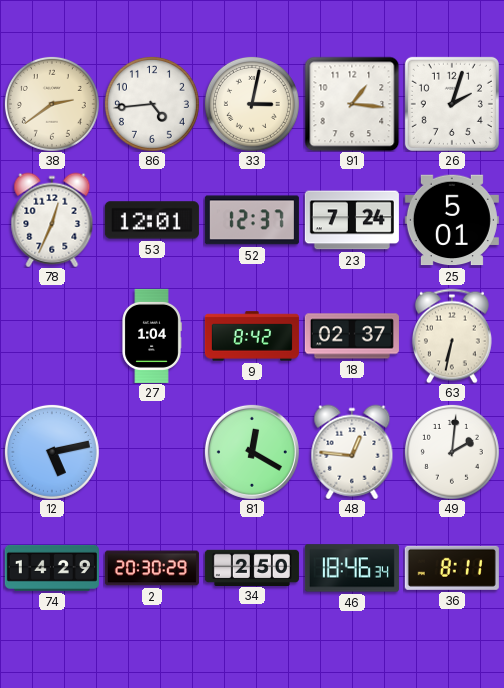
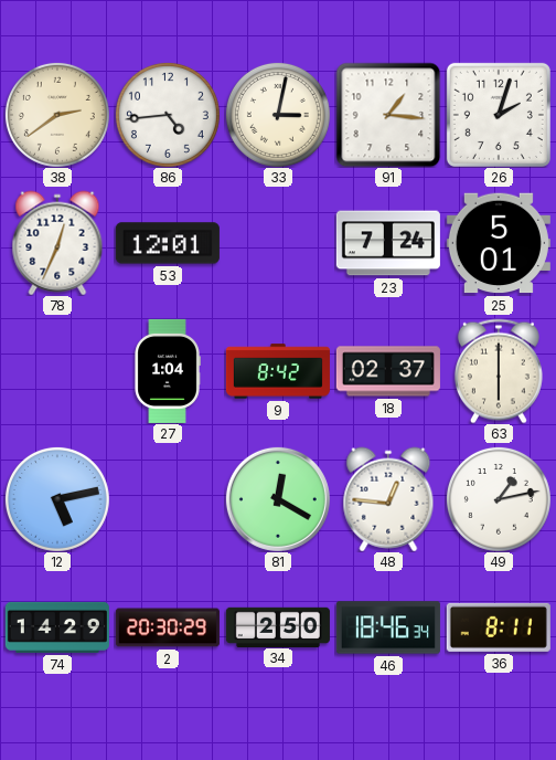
52: 12:37 -> none (252, 220)
63: 6:32 -> 6:00 (499, 371)
49: 2:01 -> 1:13 (499, 499)
